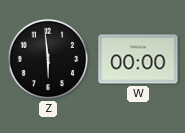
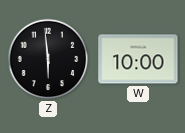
W: 00:00 -> 10:00 (138, 59)
